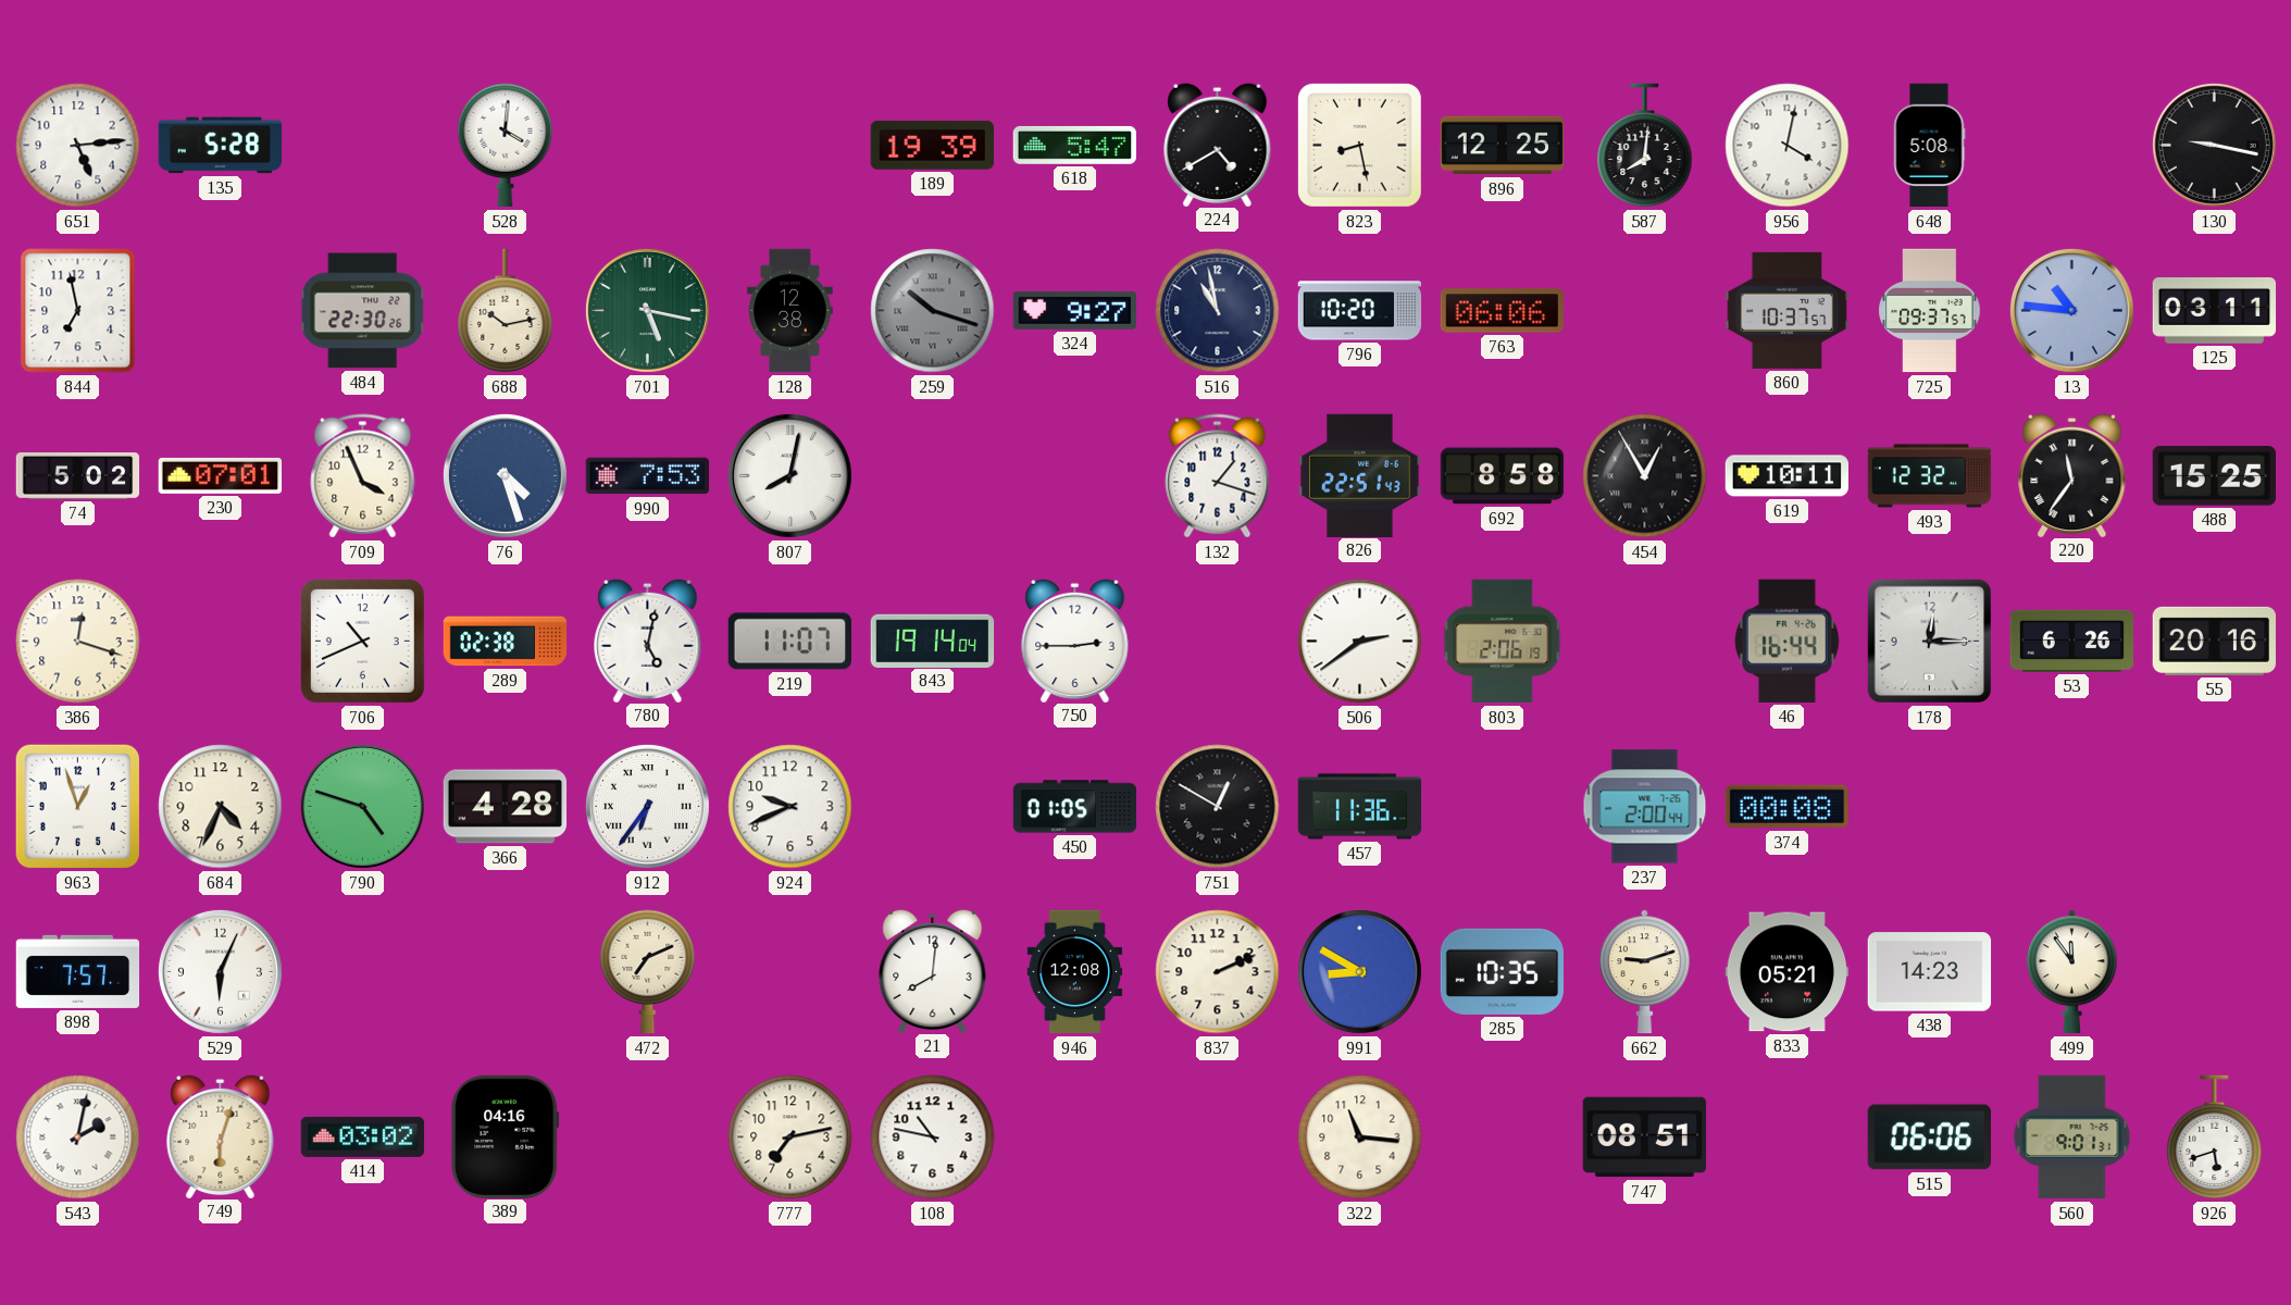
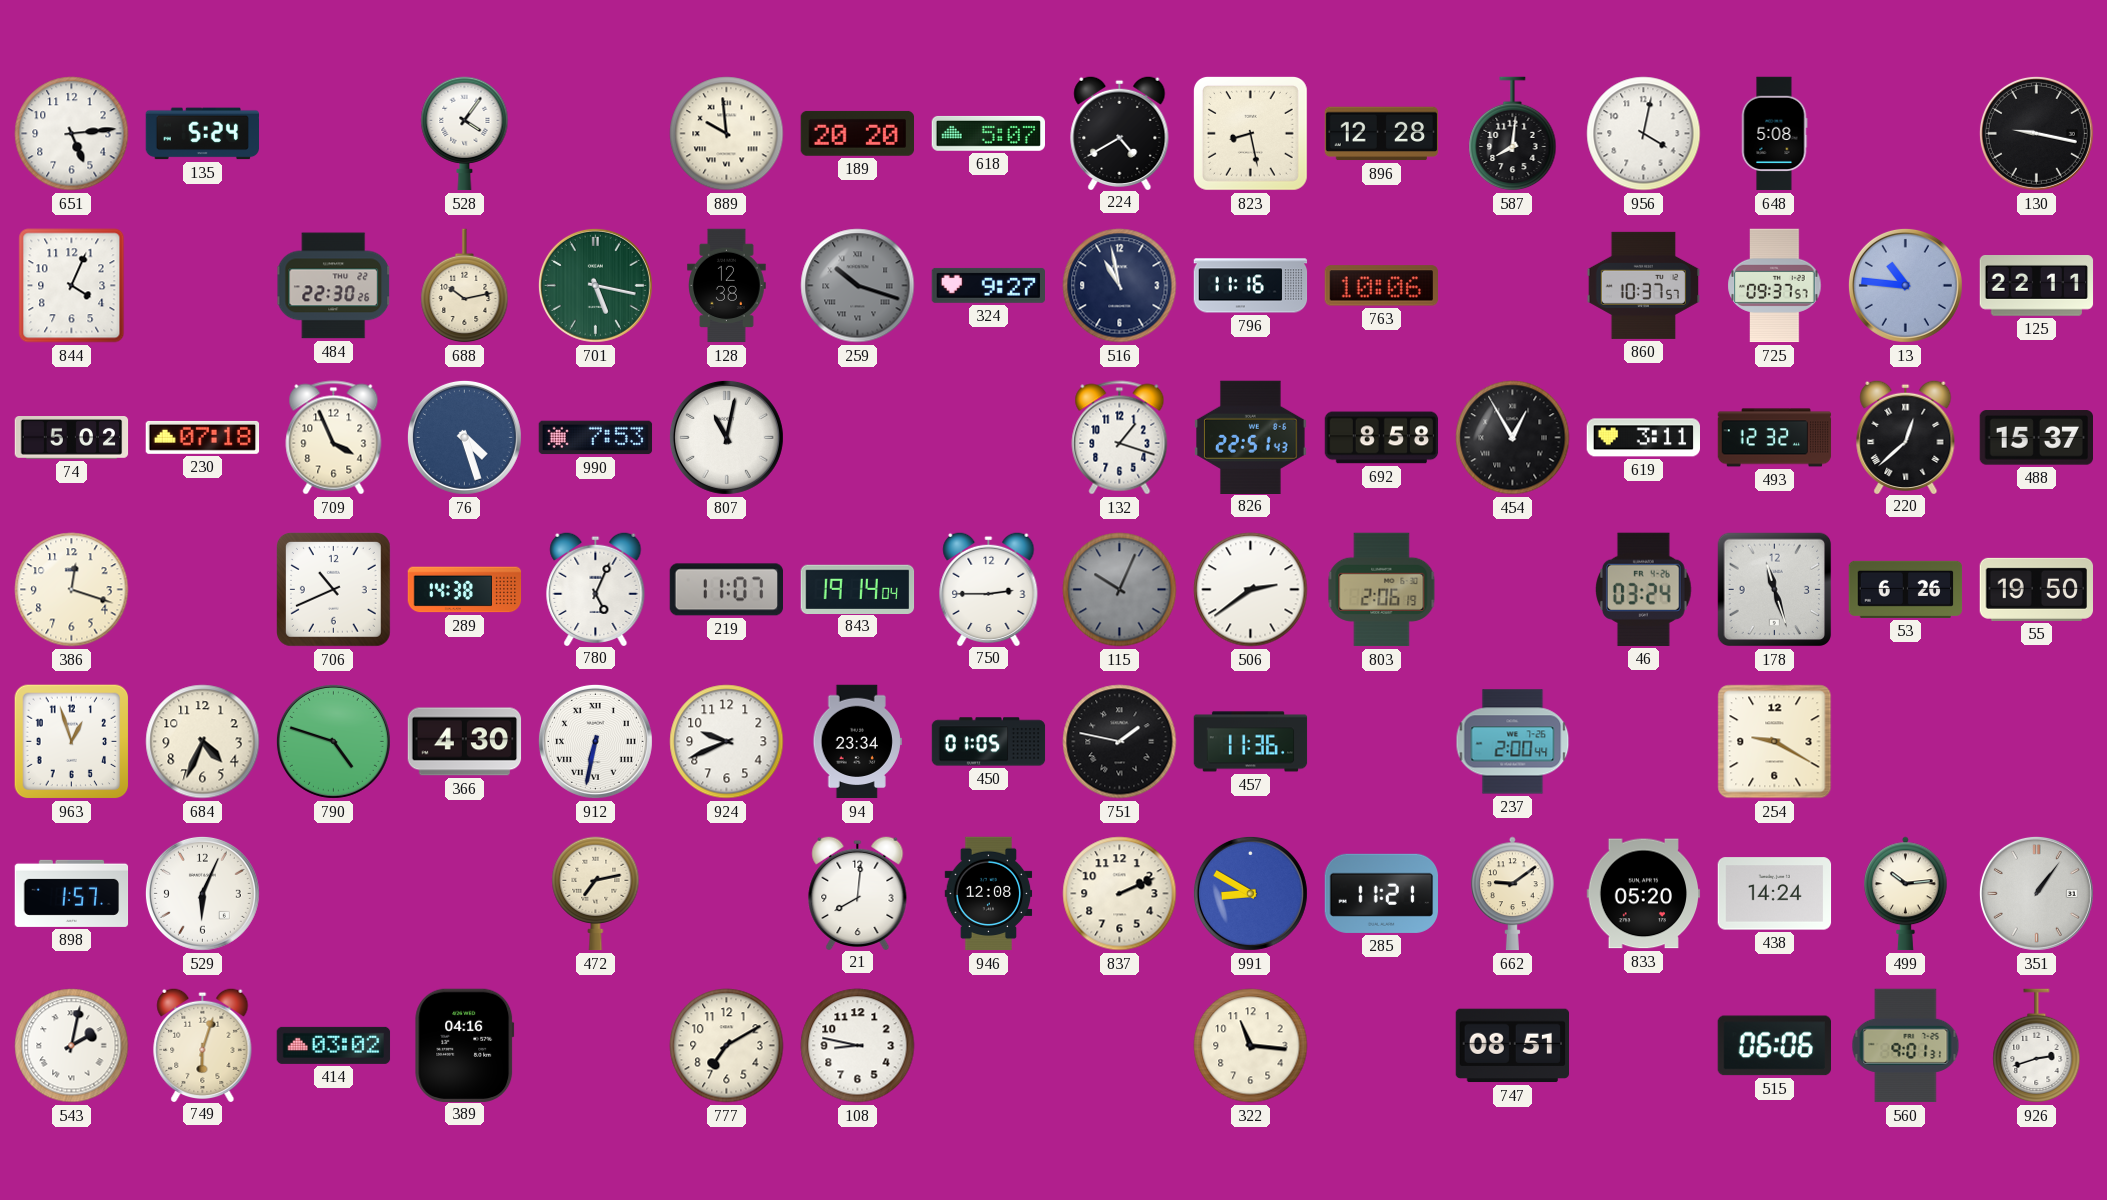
135: 5:28 -> 5:24 (202, 134)
528: 4:01 -> 4:06 (465, 134)
889: none -> 9:59 (727, 134)
189: 19:39 -> 20:20 (857, 133)
618: 5:47 -> 5:07 (988, 133)
896: 12:25 -> 12:28 (1382, 134)
844: 6:58 -> 4:04 (72, 286)
796: 10:20 -> 11:16 (1251, 286)
763: 06:06 -> 10:06 (1381, 286)
125: 03:11 -> 22:11 (2037, 286)
230: 07:01 -> 07:18 (203, 437)
807: 8:02 -> 11:02 (726, 437)
619: 10:11 -> 3:11 (1644, 438)
220: 11:36 -> 12:38 (1906, 436)
488: 15:25 -> 15:37 (2036, 438)
289: 02:38 -> 14:38 (465, 590)
780: 5:02 -> 5:04 (596, 588)
115: none -> 10:04 (1120, 590)
46: 16:44 -> 03:24 (1643, 589)
178: 12:15 -> 11:27 (1775, 590)
55: 20:16 -> 19:50 (2036, 589)
366: 4:28 -> 4:30 (465, 742)
912: 6:36 -> 6:32 (595, 741)
94: none -> 23:34 (857, 742)
751: 12:50 -> 1:47 (1120, 742)
374: 00:08 -> none (1786, 807)
254: none -> 9:20 (1775, 742)
898: 7:57 -> 1:57 (72, 893)
472: 7:11 -> 7:13 (596, 894)
285: 10:35 -> 11:21 (1381, 893)
662: 9:12 -> 9:09 (1513, 894)
833: 05:21 -> 05:20 (1644, 894)
438: 14:23 -> 14:24 (1775, 894)
499: 11:54 -> 10:14 (1906, 894)
351: none -> 1:06 (2036, 893)
777: 7:13 -> 7:10 (727, 1046)
108: 10:47 -> 8:47 (858, 1046)
926: 5:42 -> 2:42 (2037, 1046)
